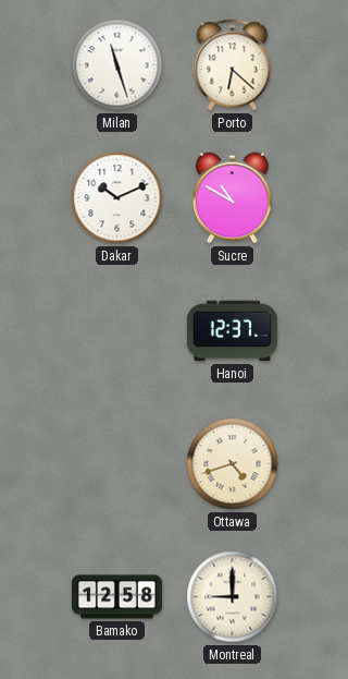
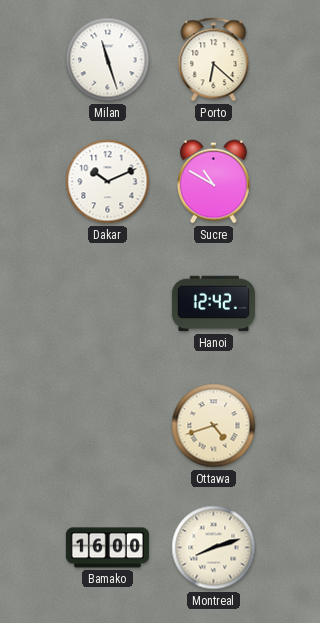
Hanoi: 12:37 -> 12:42 (213, 304)
Bamako: 12:58 -> 16:00 (107, 548)
Montreal: 9:00 -> 8:12 (214, 548)
